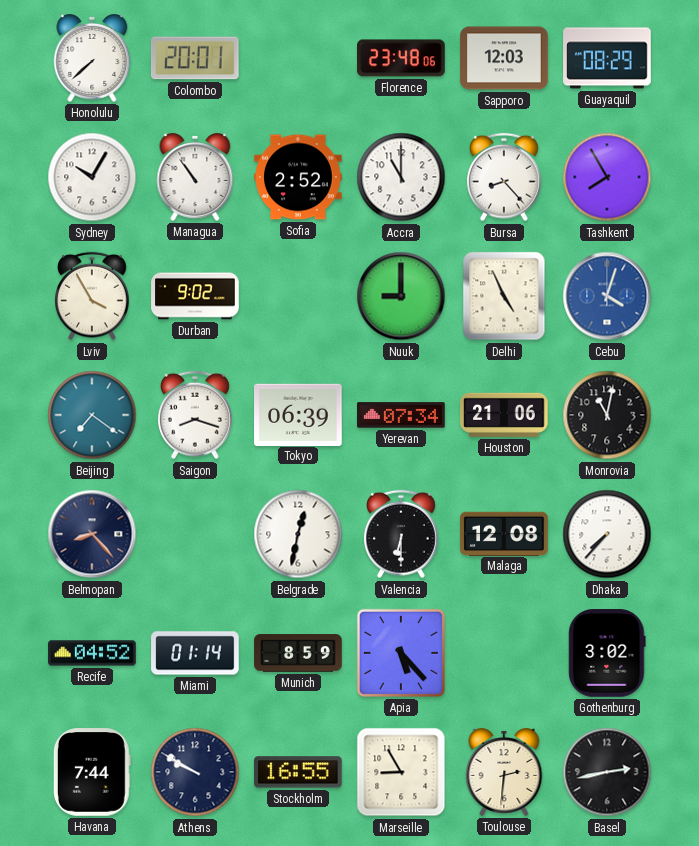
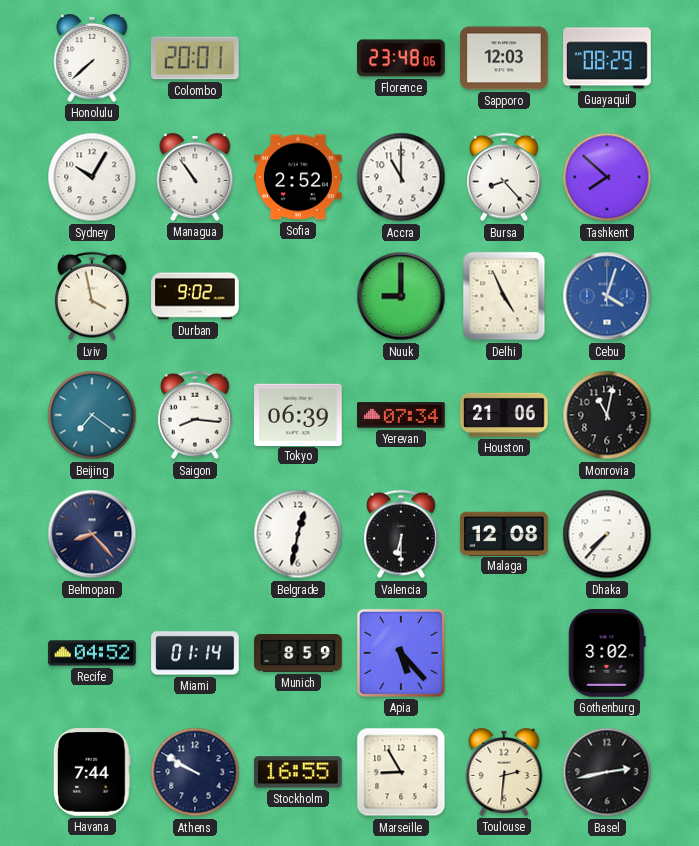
Tashkent: 7:55 -> 7:52 (607, 177)
Lviv: 3:55 -> 3:58 (93, 296)
Saigon: 8:18 -> 8:16 (196, 415)
